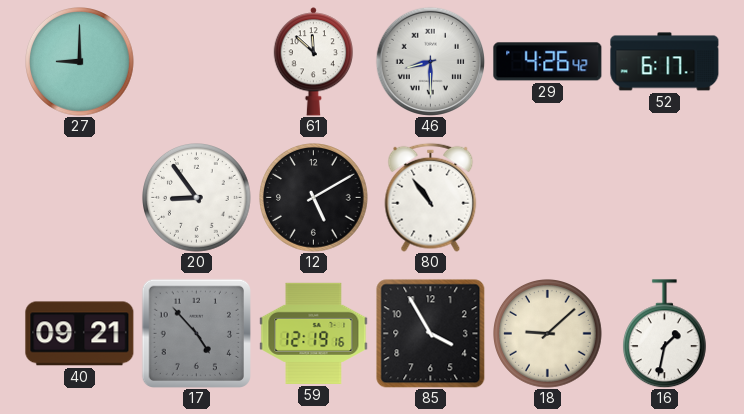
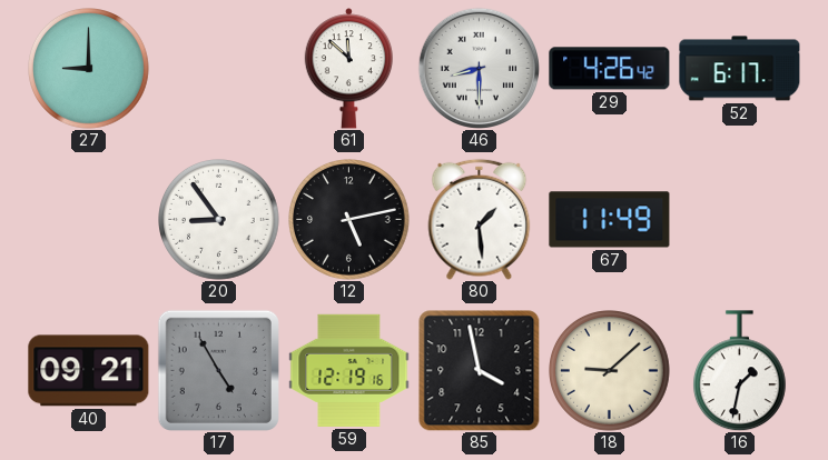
12: 5:10 -> 5:13 (349, 220)
80: 10:54 -> 1:29 (480, 219)
67: none -> 11:49 (610, 220)
17: 4:53 -> 4:55 (218, 370)
85: 3:55 -> 3:58 (480, 371)
